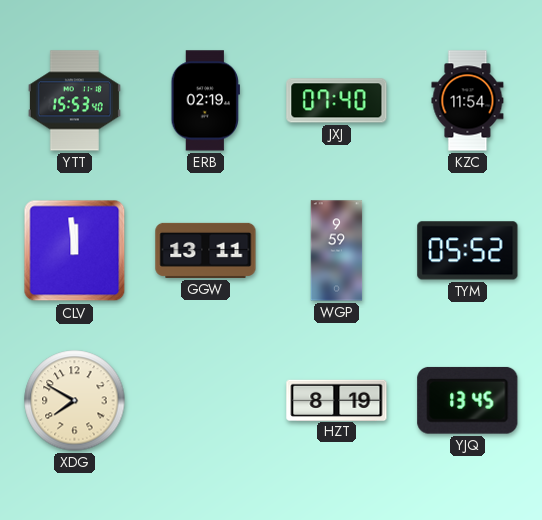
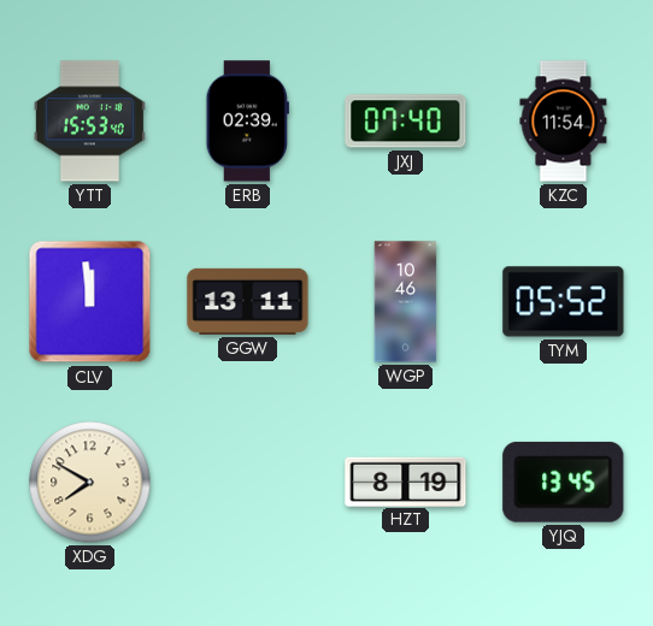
ERB: 02:19 -> 02:39 (247, 122)
WGP: 9:59 -> 10:46 (406, 302)
